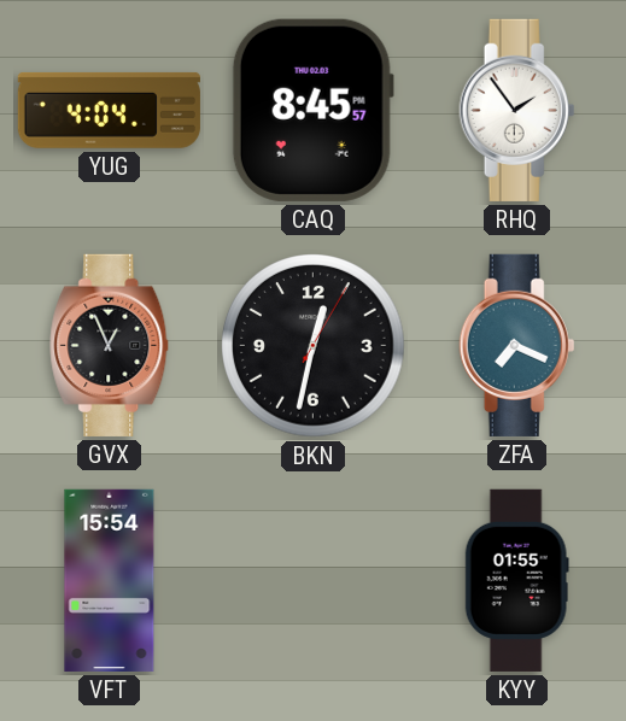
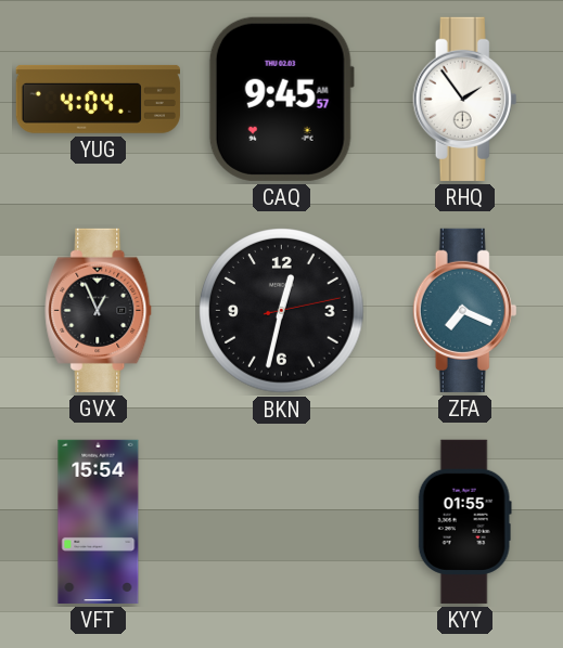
CAQ: 8:45 -> 9:45 (281, 99)
BKN: 12:32:05 -> 12:32:13 (282, 311)
